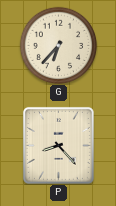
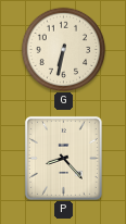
G: 6:37 -> 6:32 (63, 49)
